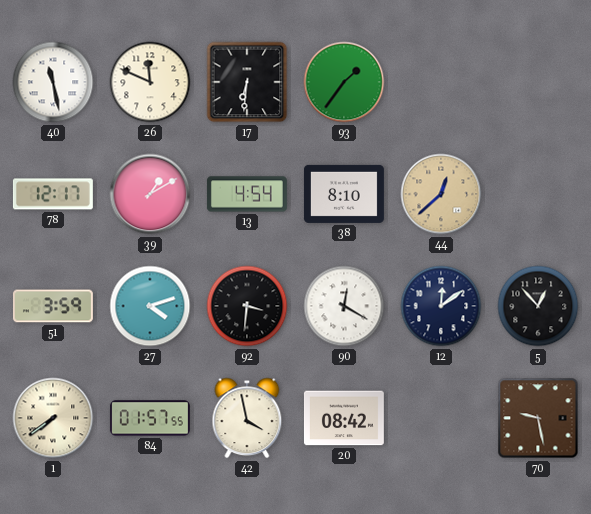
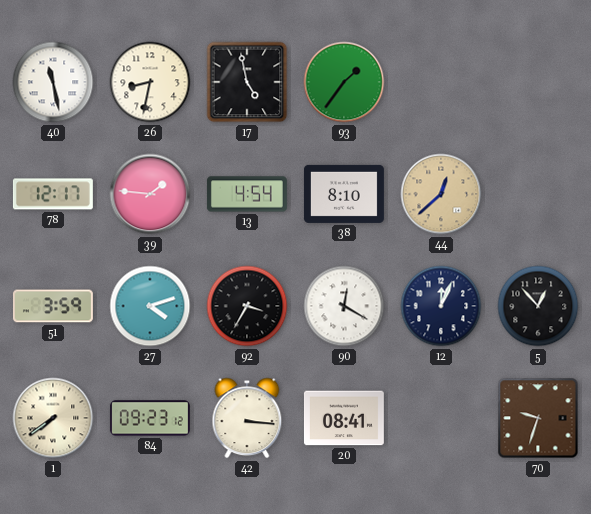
26: 11:49 -> 8:32 (150, 82)
17: 6:31 -> 4:58 (247, 82)
39: 1:10 -> 1:46 (150, 194)
92: 3:31 -> 3:35 (247, 306)
12: 12:09 -> 12:04 (441, 306)
84: 01:57 -> 09:23 (150, 418)
42: 3:58 -> 3:16 (247, 418)
20: 08:42 -> 08:41 (344, 418)
70: 9:28 -> 9:33 (538, 418)
